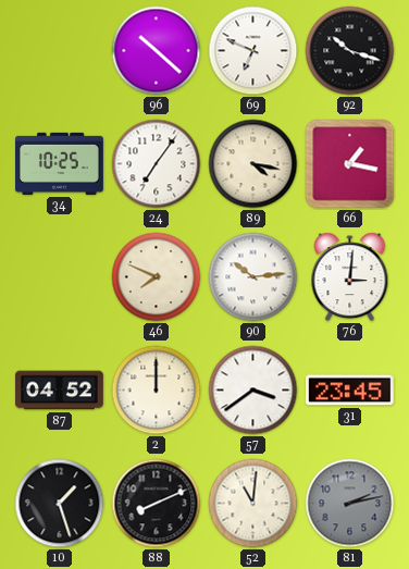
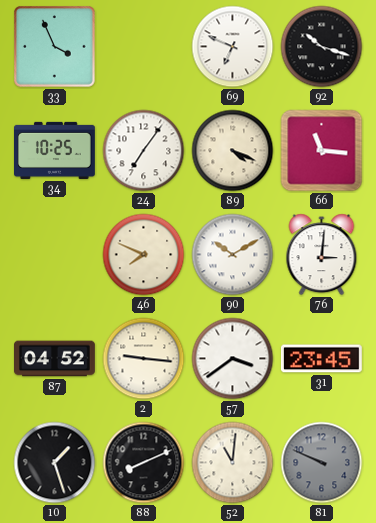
33: none -> 3:56 (55, 47)
96: 10:22 -> none (157, 51)
89: 4:17 -> 4:19 (233, 151)
66: 1:17 -> 11:16 (322, 151)
90: 10:14 -> 10:10 (233, 255)
2: 12:00 -> 9:16 (144, 359)
81: 2:13 -> 9:49 (322, 463)
